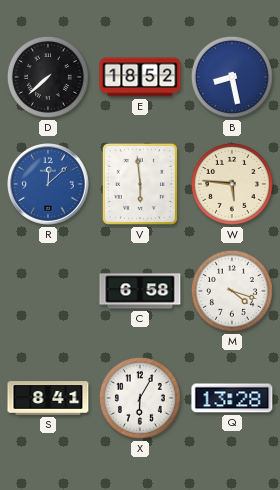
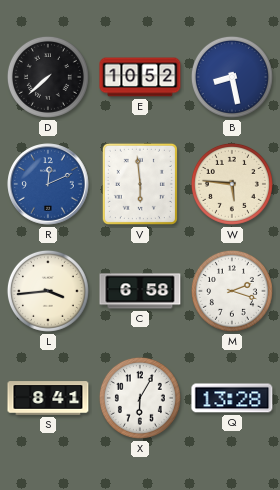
E: 18:52 -> 10:52 (140, 77)
R: 12:08 -> 12:11 (48, 184)
L: none -> 3:44 (48, 291)
M: 4:18 -> 2:18 (232, 291)
